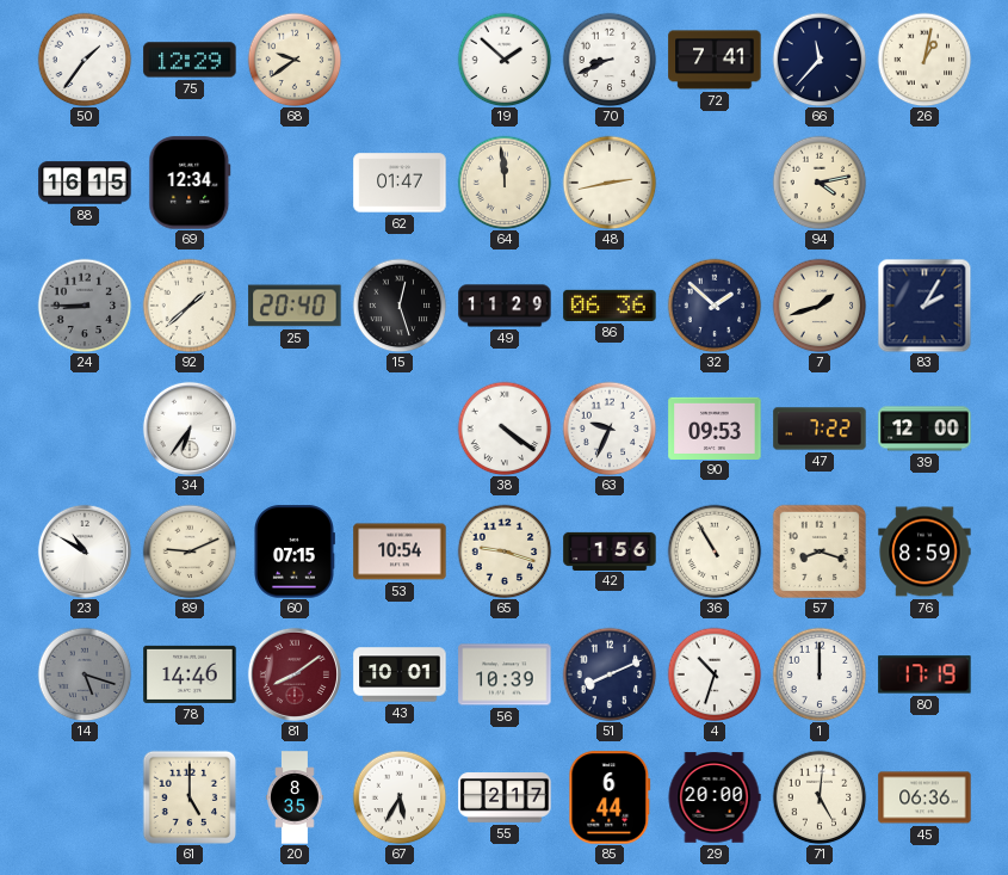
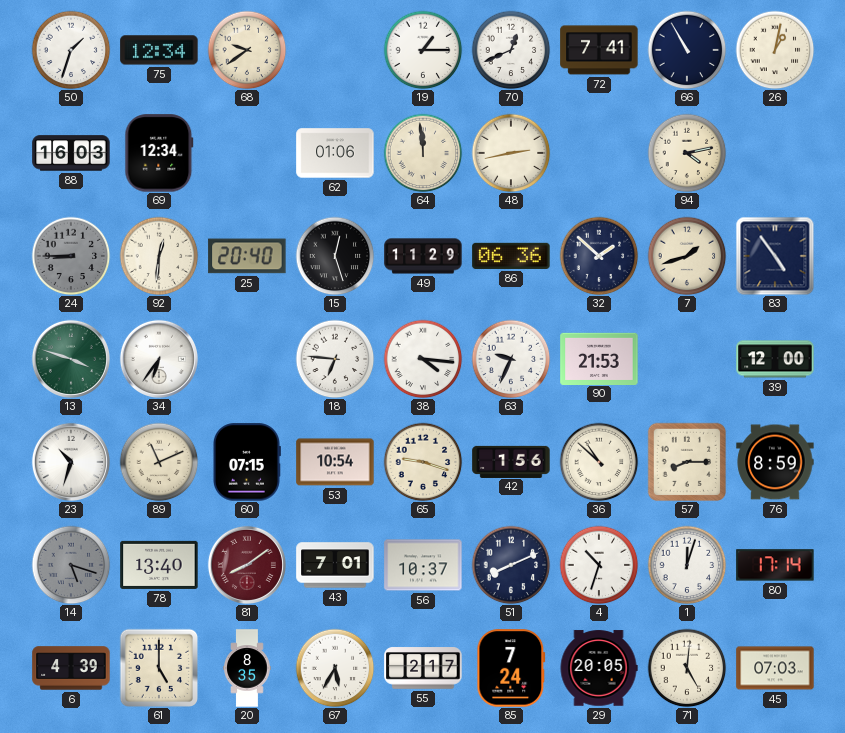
50: 1:36 -> 1:33 (71, 50)
75: 12:29 -> 12:34 (159, 50)
19: 1:52 -> 1:15 (423, 50)
70: 8:41 -> 12:41 (511, 50)
66: 11:37 -> 10:55 (687, 50)
88: 16:15 -> 16:03 (71, 153)
62: 01:47 -> 01:06 (335, 153)
92: 1:38 -> 12:31 (159, 256)
83: 2:05 -> 4:54 (775, 256)
13: none -> 3:48 (71, 359)
18: none -> 6:46 (335, 359)
38: 4:21 -> 4:16 (423, 359)
90: 09:53 -> 21:53 (599, 358)
47: 7:22 -> none (820, 429)
23: 10:50 -> 10:33 (71, 462)
89: 9:11 -> 11:11 (159, 462)
36: 10:55 -> 10:52 (599, 462)
57: 8:18 -> 8:15 (687, 462)
78: 14:46 -> 13:40 (159, 565)
43: 10:01 -> 7:01 (335, 565)
56: 10:39 -> 10:37 (423, 565)
1: 12:00 -> 12:03 (687, 565)
80: 17:19 -> 17:14 (775, 565)
6: none -> 4:39 (71, 668)
85: 6:44 -> 7:24 (511, 668)
29: 20:00 -> 20:05 (599, 668)
45: 06:36 -> 07:03 (775, 668)
